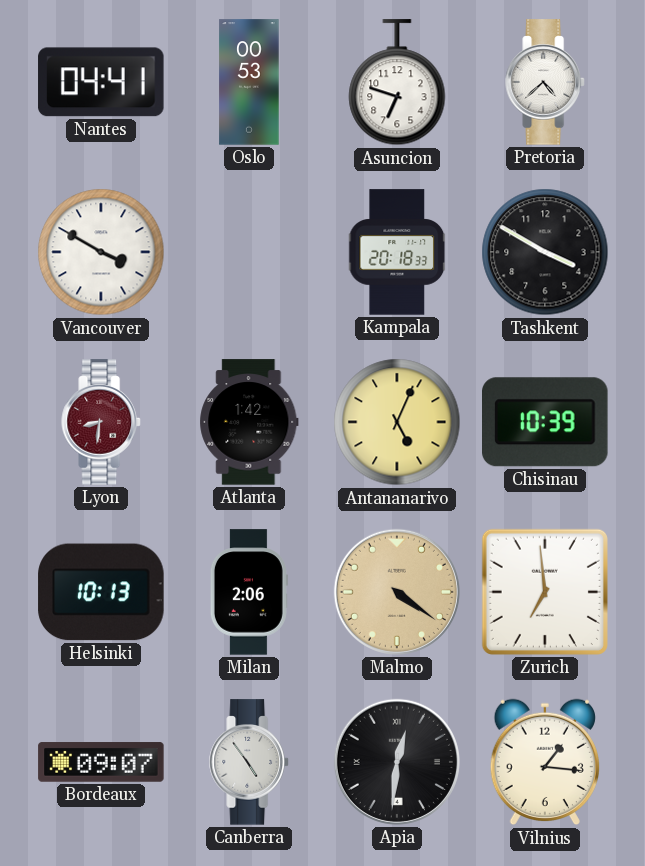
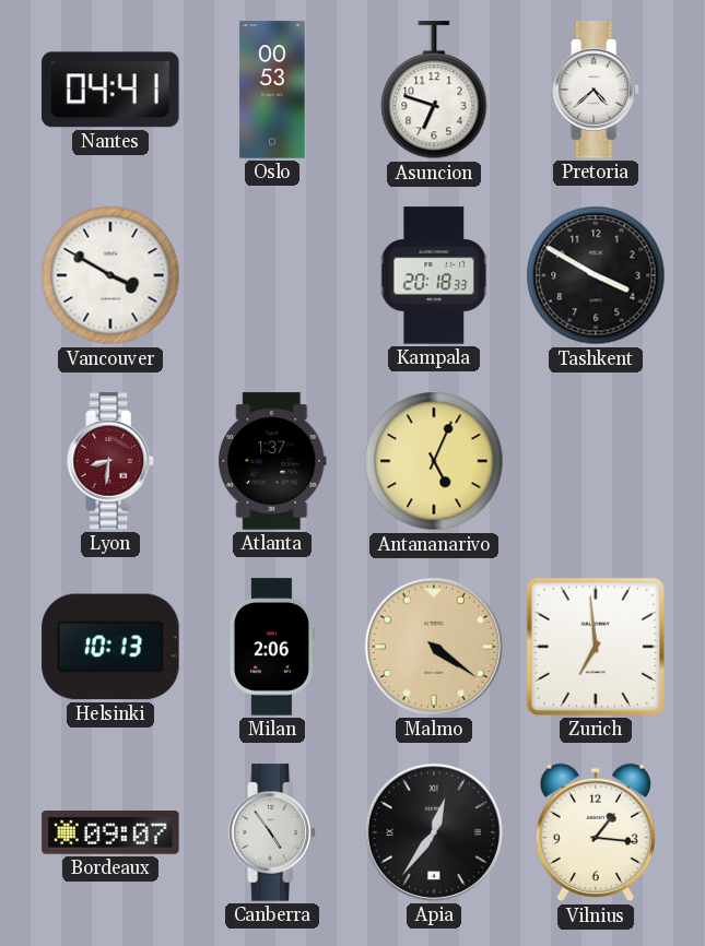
Atlanta: 1:42 -> 1:37 (272, 461)
Chisinau: 10:39 -> none (546, 422)
Apia: 12:31 -> 12:36 (434, 832)
